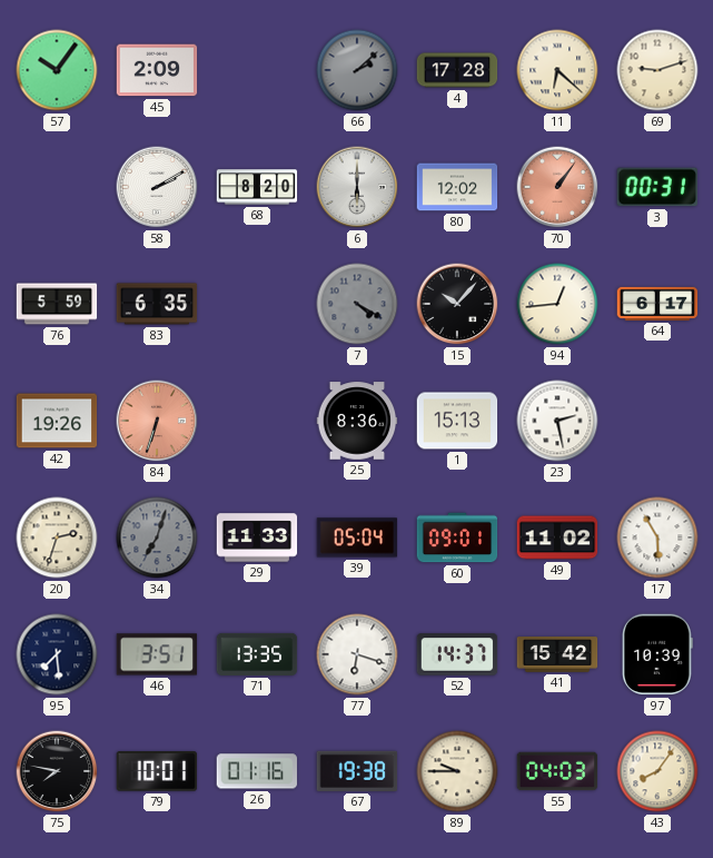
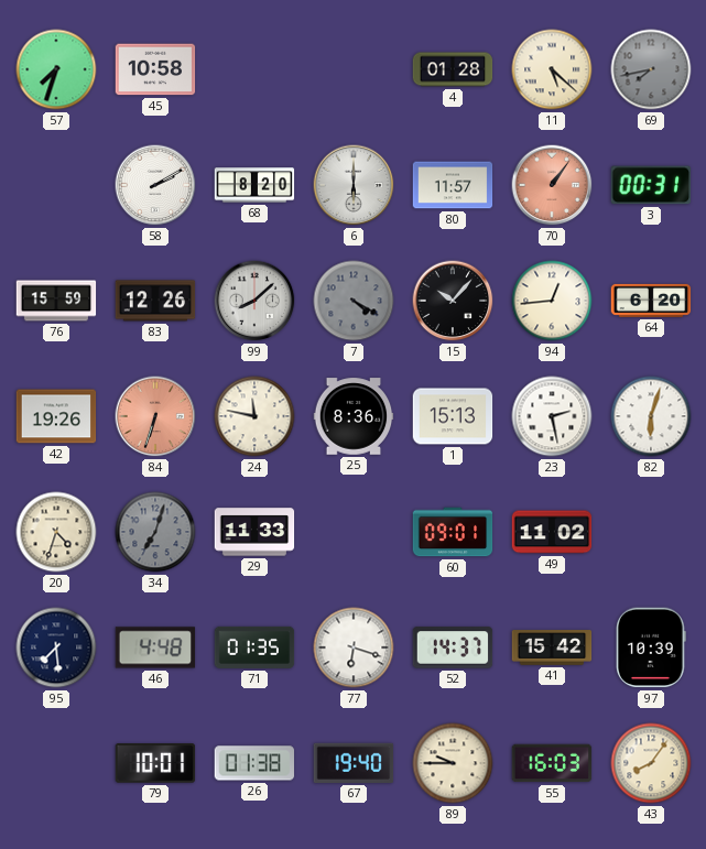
57: 10:06 -> 7:33 (56, 69)
45: 2:09 -> 10:58 (155, 69)
66: 2:08 -> none (357, 70)
4: 17:28 -> 01:28 (453, 69)
11: 6:22 -> 5:22 (552, 69)
69: 9:12 -> 7:43 (651, 69)
69 dial: cream -> grey (651, 69)
80: 12:02 -> 11:57 (453, 185)
76: 5:59 -> 15:59 (56, 301)
83: 6:35 -> 12:26 (155, 301)
99: none -> 8:08 (254, 301)
64: 6:17 -> 6:20 (651, 301)
24: none -> 11:47 (254, 416)
82: none -> 6:03 (651, 416)
20: 2:33 -> 4:33 (56, 532)
39: 05:04 -> none (357, 538)
17: 5:55 -> none (657, 538)
46: 3:51 -> 4:48 (155, 647)
71: 13:35 -> 01:35 (254, 647)
75: 7:47 -> none (57, 771)
26: 01:16 -> 01:38 (254, 763)
67: 19:38 -> 19:40 (354, 763)
55: 04:03 -> 16:03 (552, 763)
